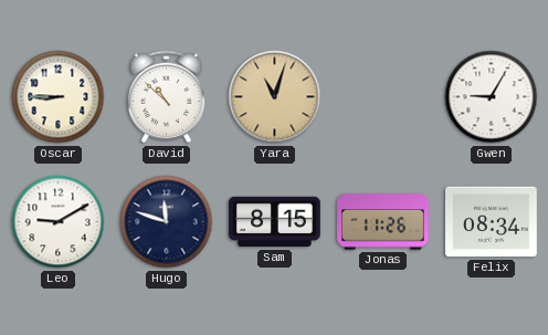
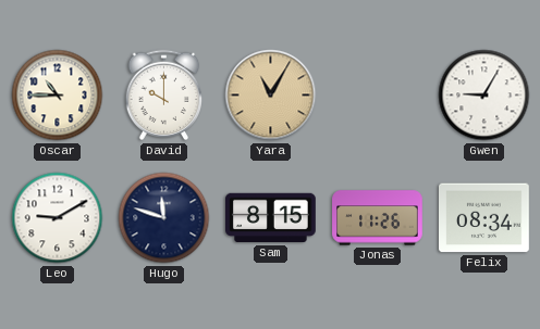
Oscar: 8:45 -> 10:45 (58, 96)
David: 10:52 -> 10:00 (164, 96)
Yara: 11:03 -> 11:05 (271, 96)
